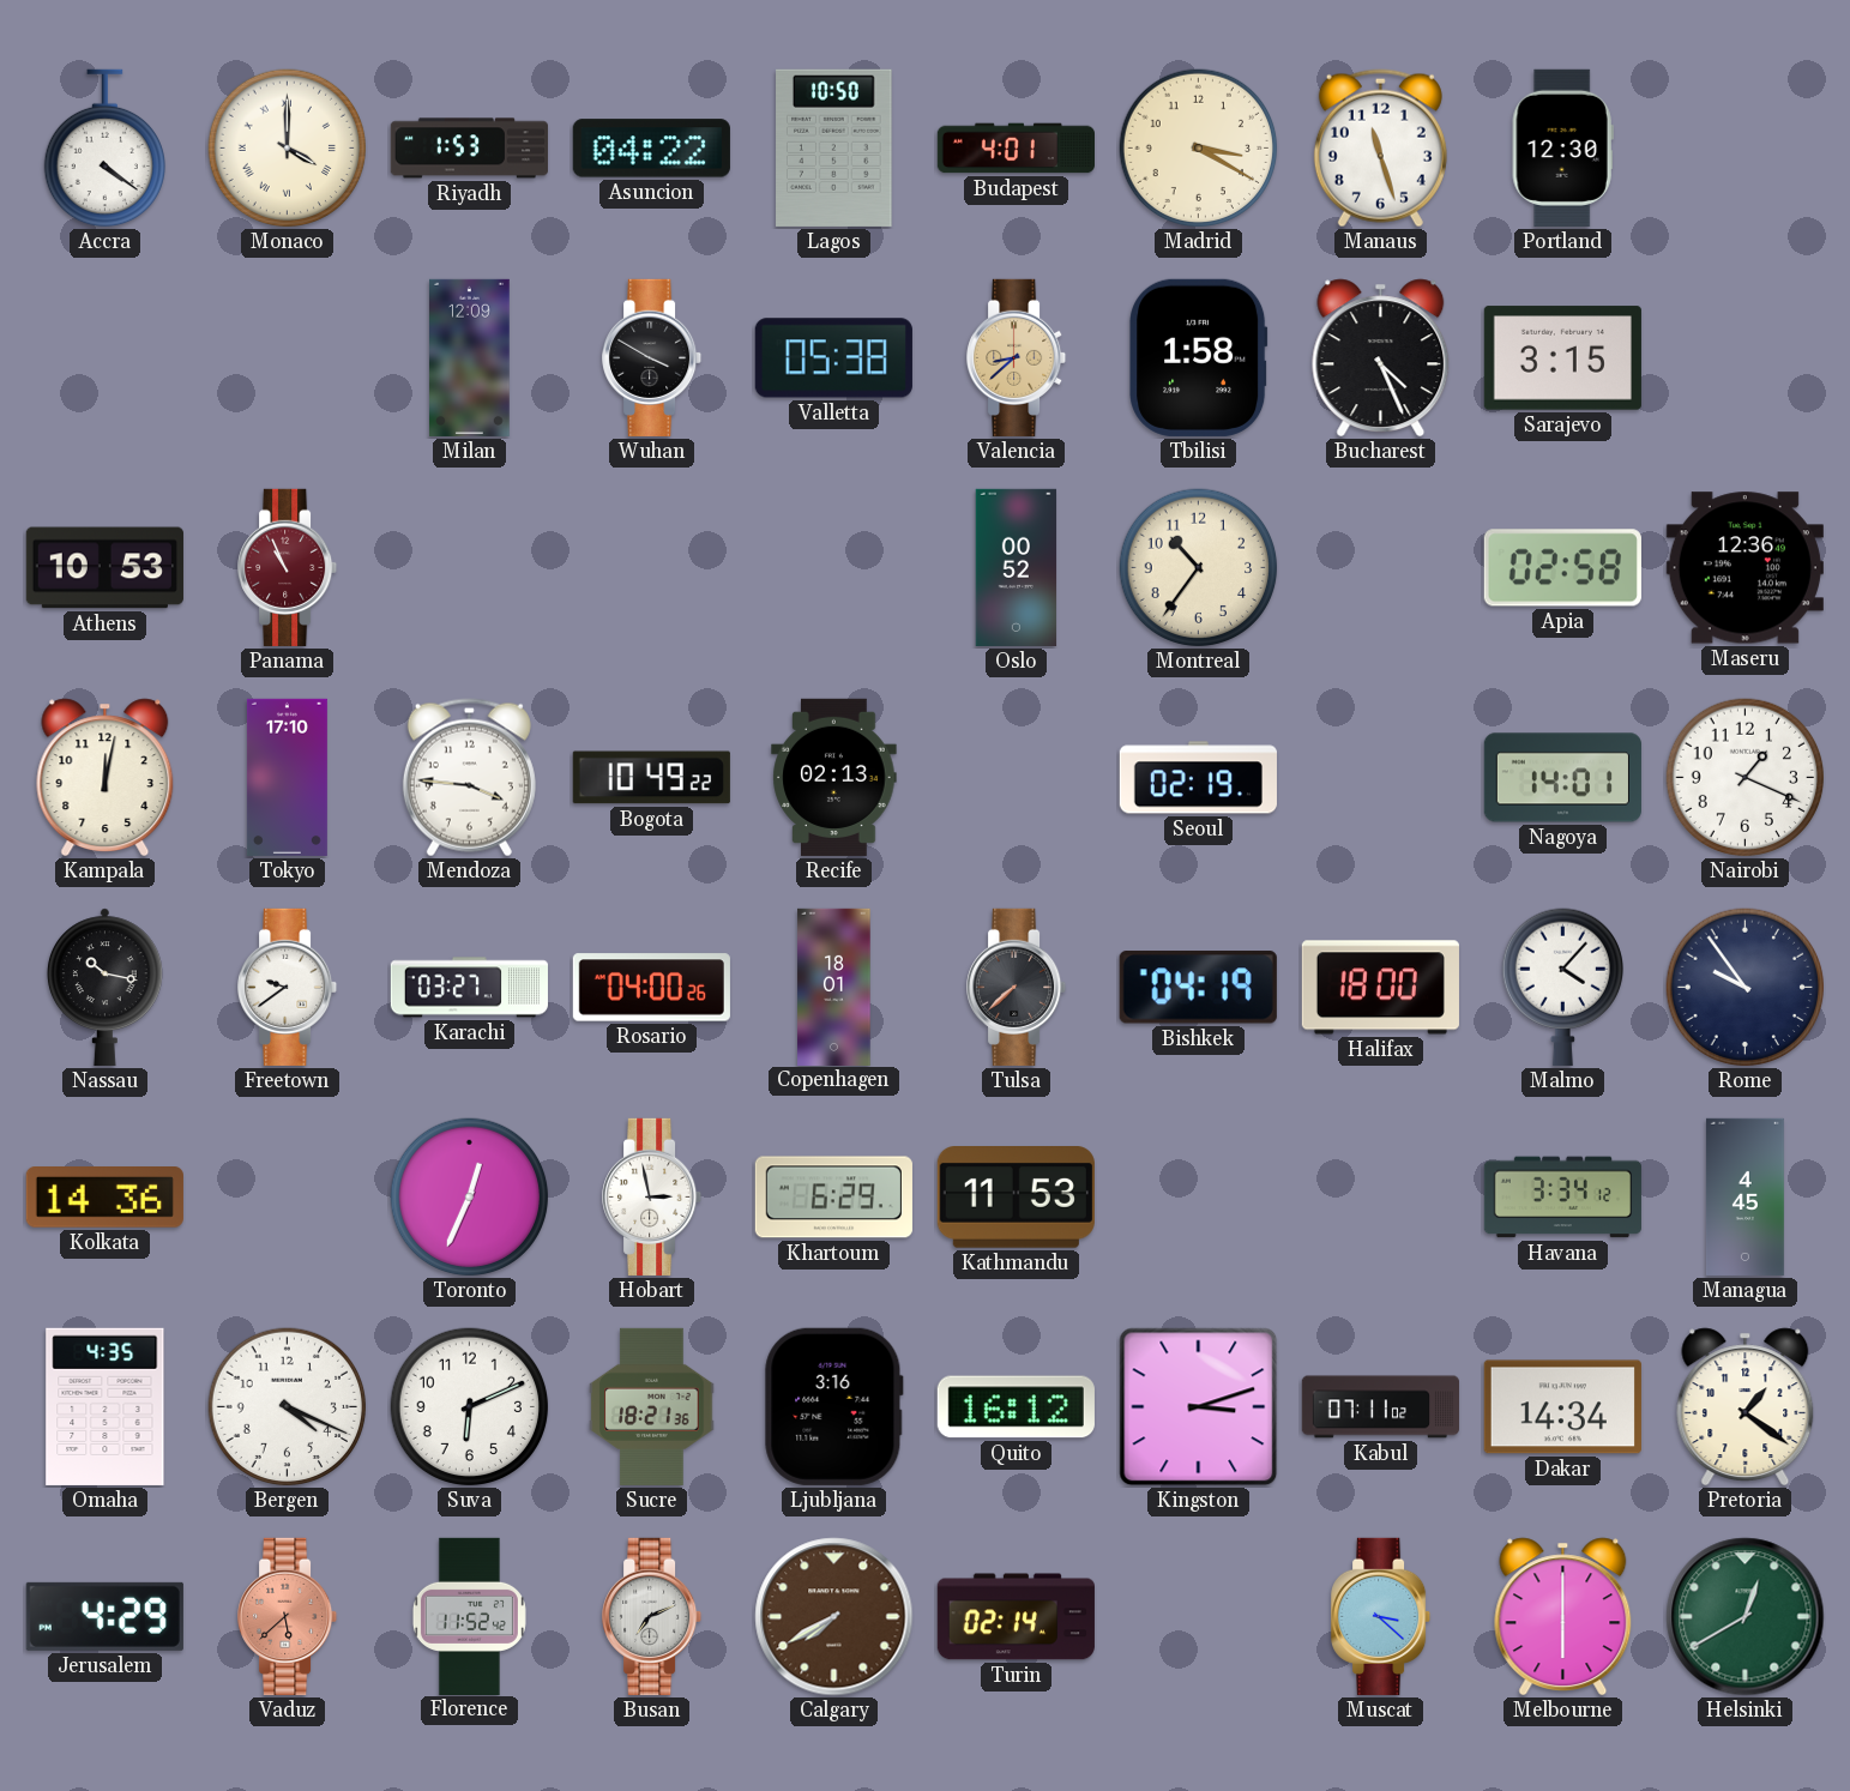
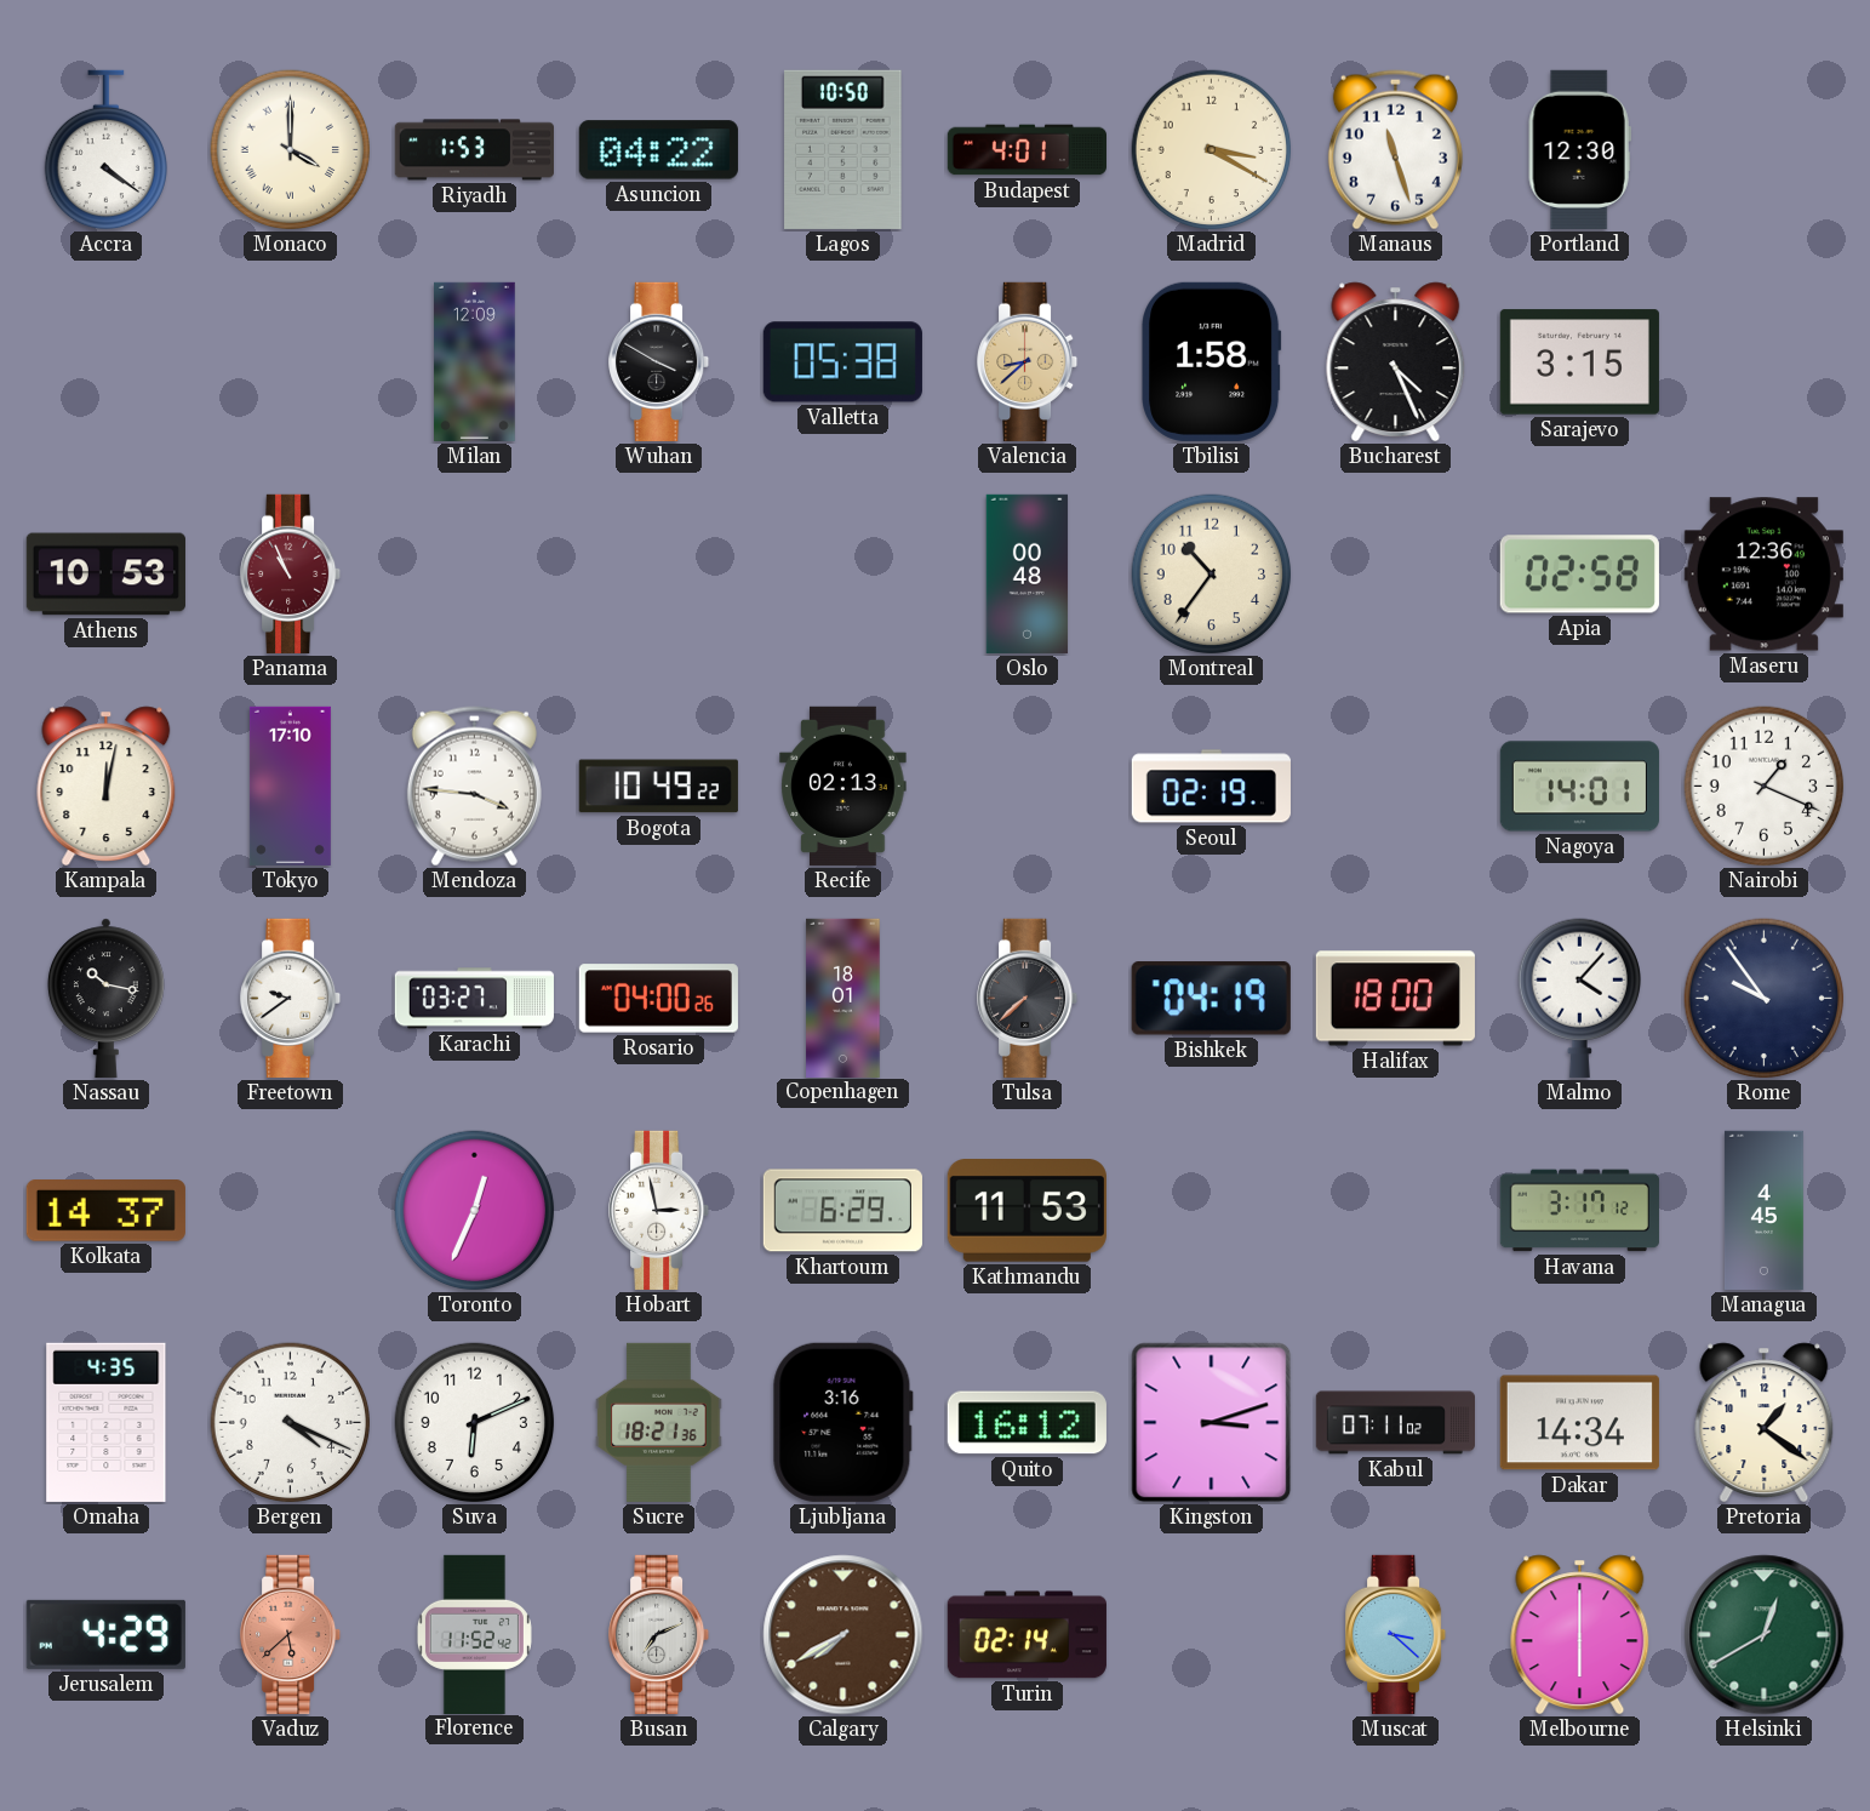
Oslo: 00:52 -> 00:48 (1028, 573)
Kolkata: 14:36 -> 14:37 (105, 1211)
Havana: 3:34 -> 3:17 (1579, 1211)
